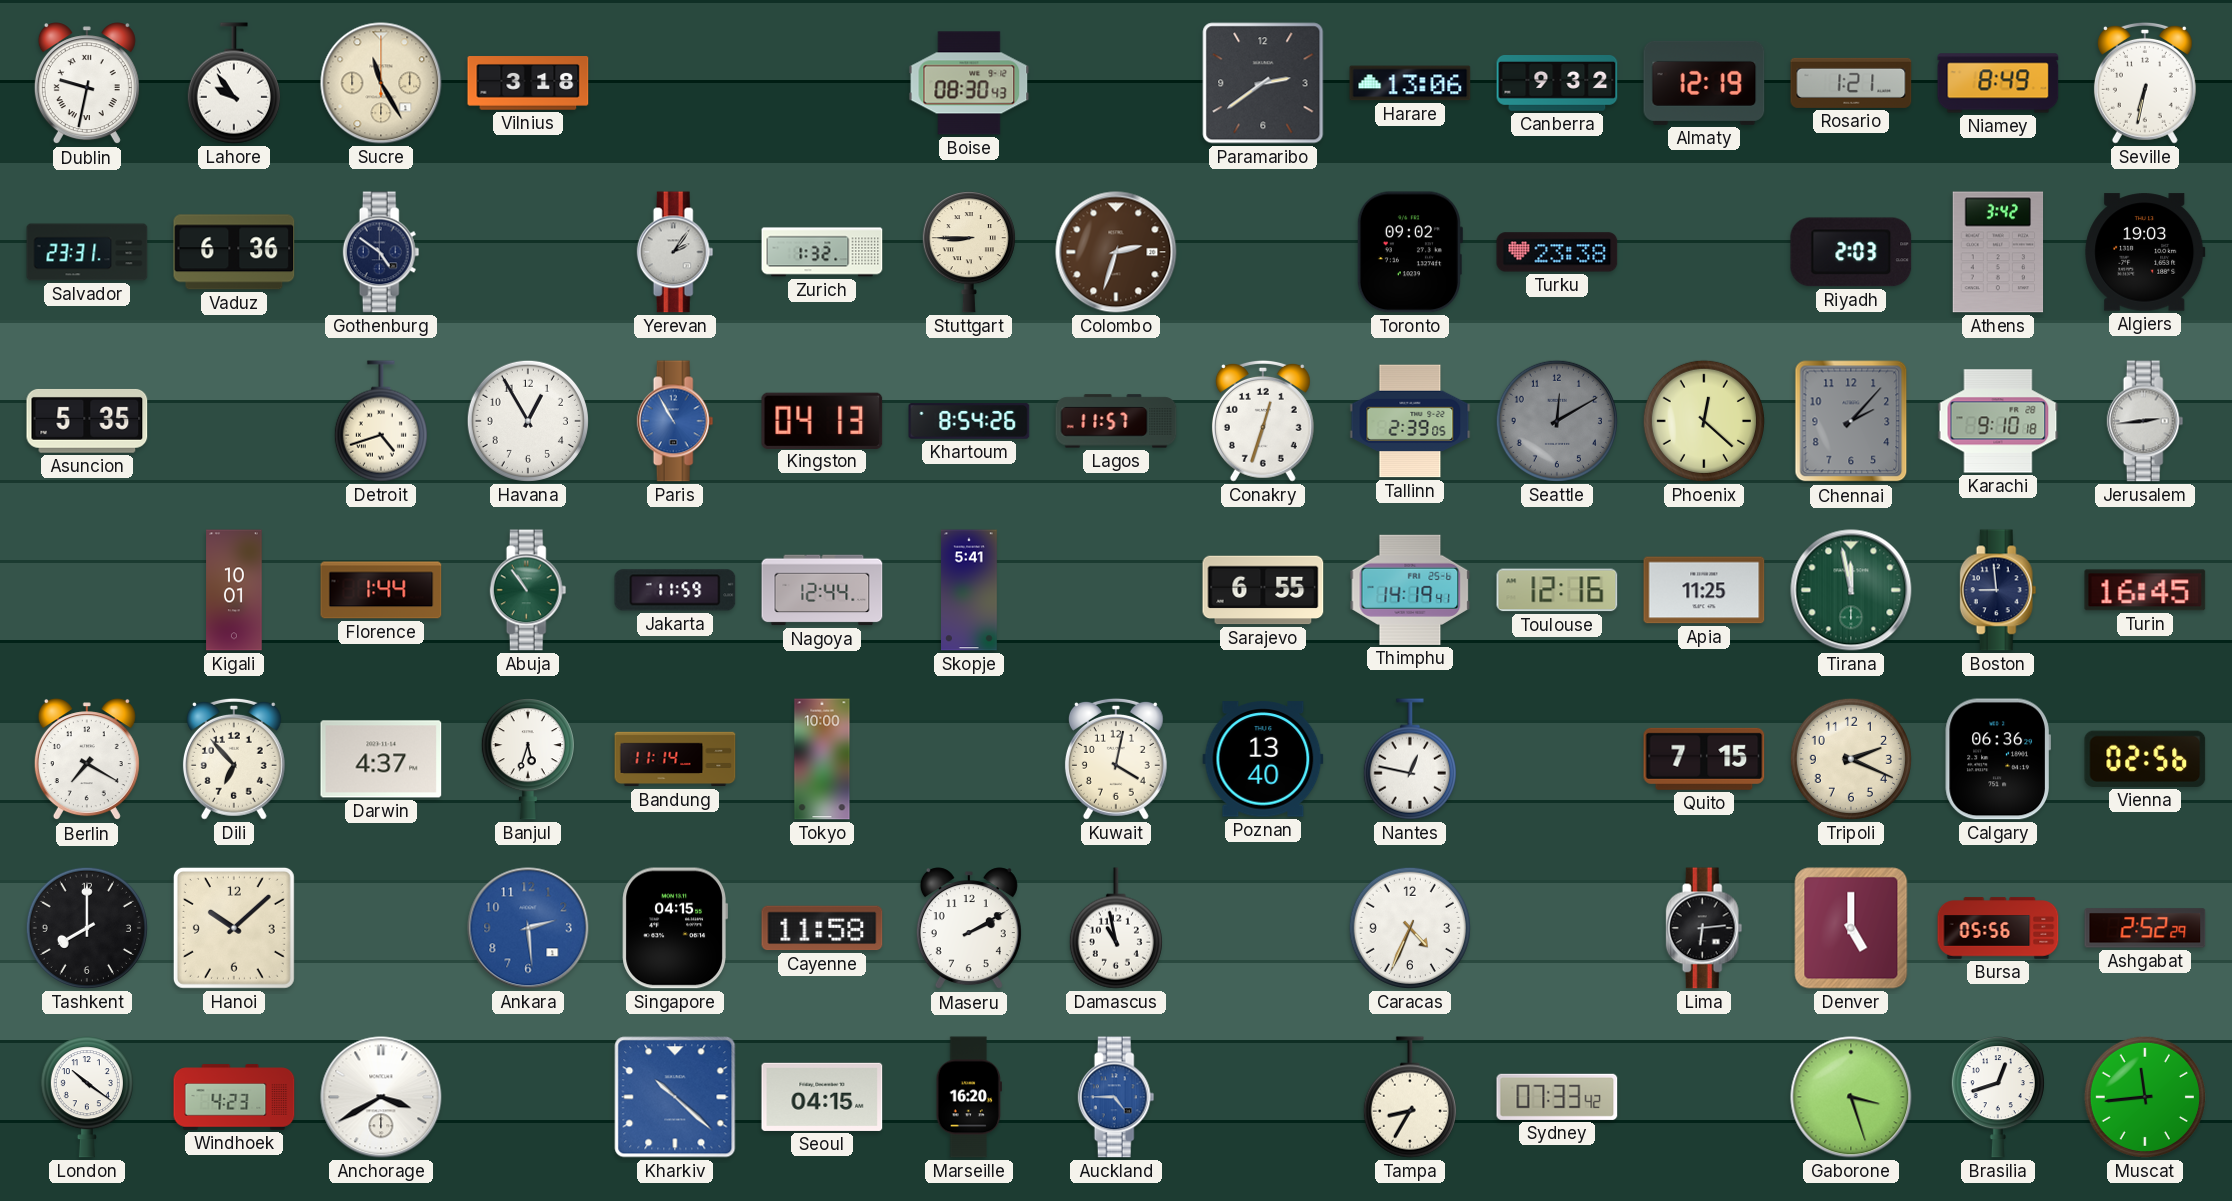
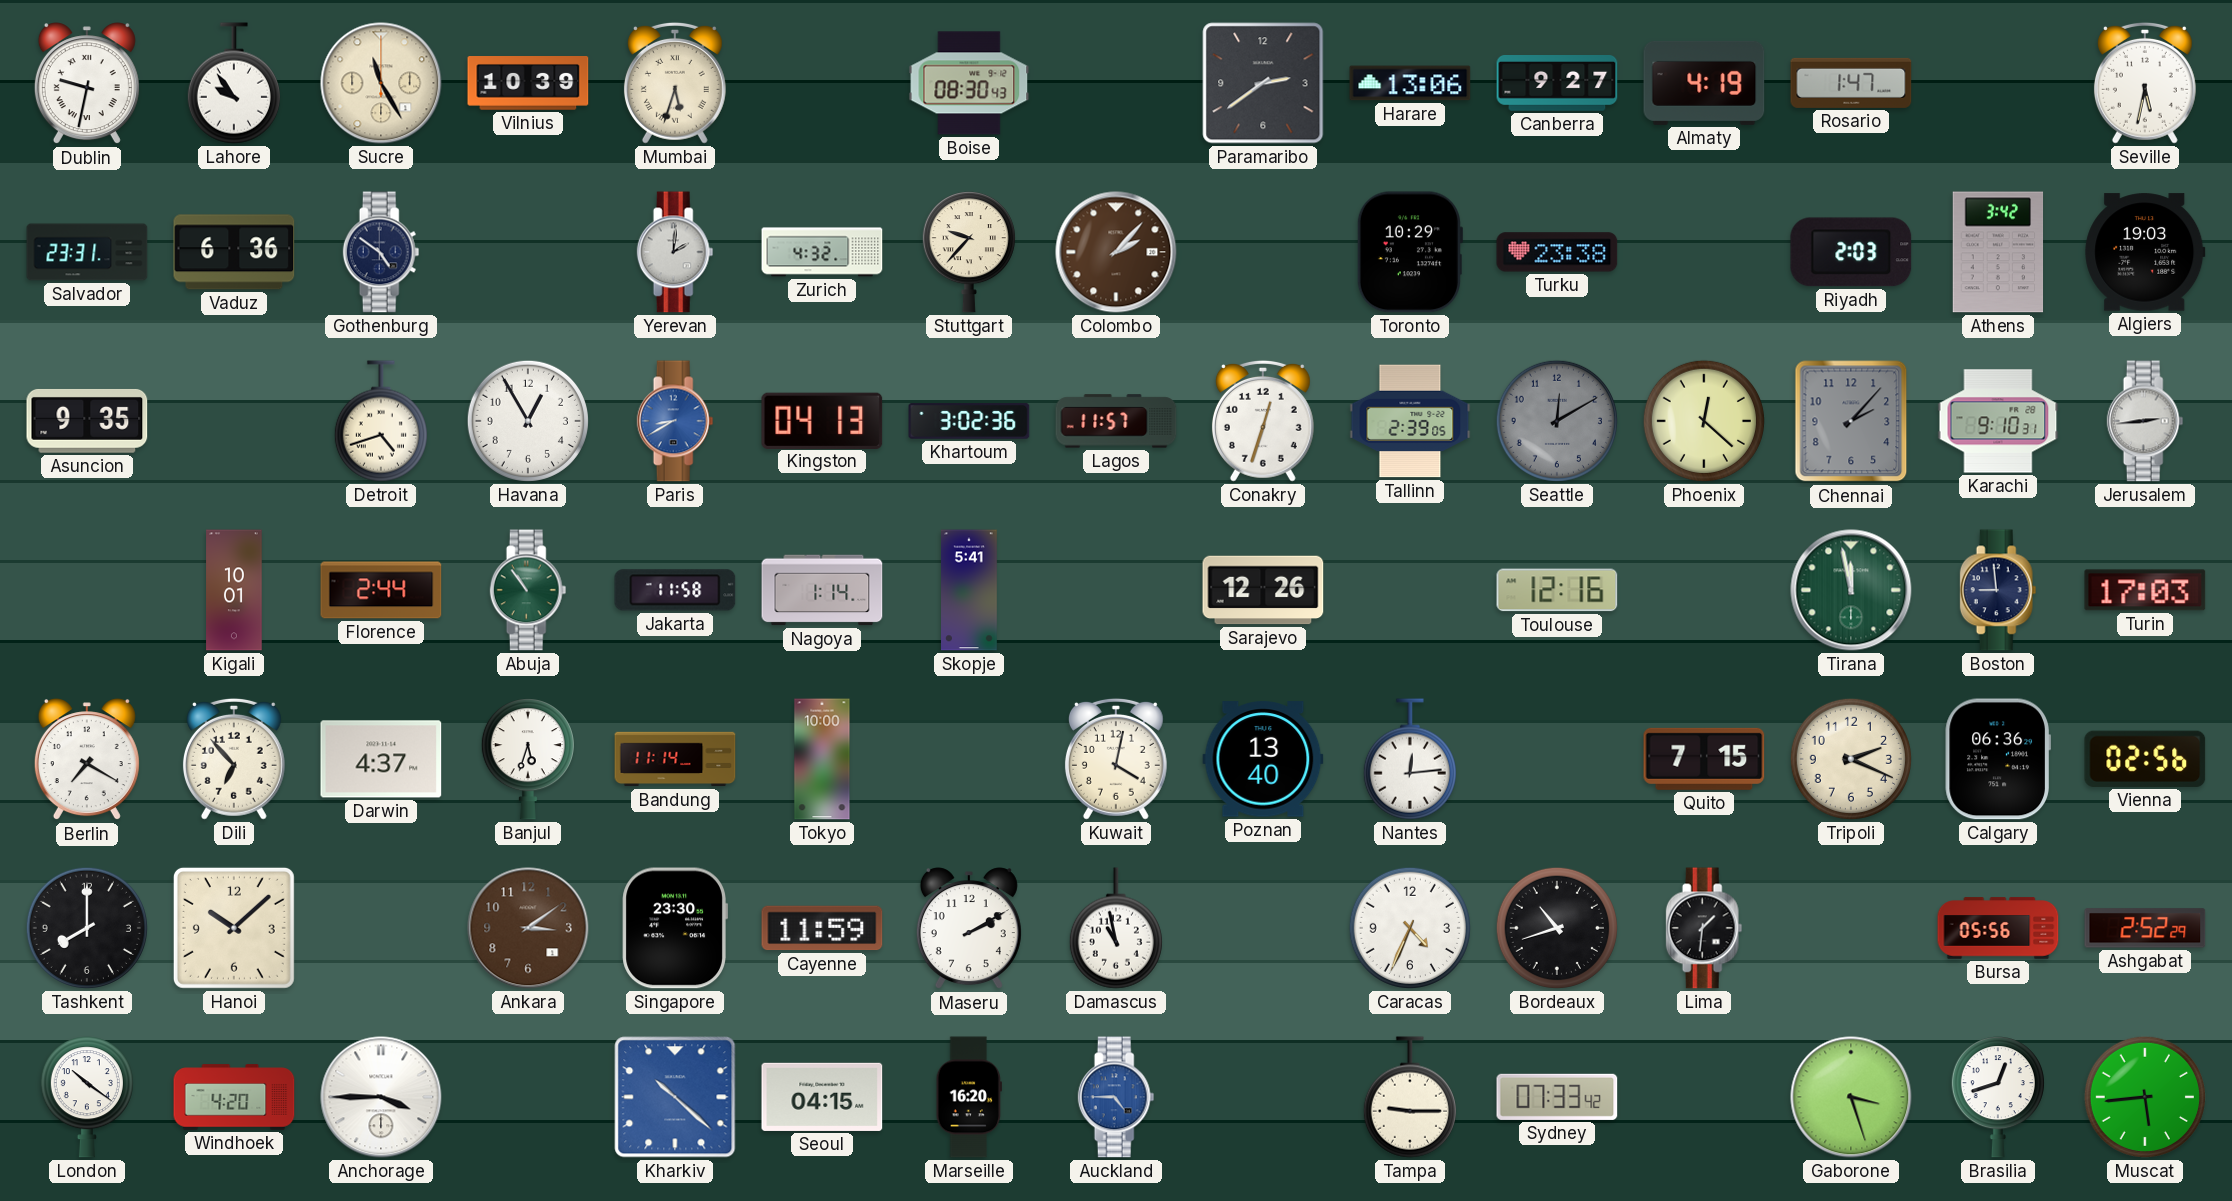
Vilnius: 3:18 -> 10:39 (528, 84)
Mumbai: none -> 5:33 (675, 83)
Canberra: 9:32 -> 9:27 (1557, 84)
Almaty: 12:19 -> 4:19 (1704, 83)
Rosario: 1:21 -> 1:47 (1851, 83)
Niamey: 8:49 -> none (1998, 83)
Seville: 6:32 -> 5:32 (2145, 83)
Yerevan: 2:06 -> 2:01 (675, 252)
Zurich: 1:32 -> 4:32 (822, 252)
Stuttgart: 8:45 -> 9:37 (969, 252)
Colombo: 2:33 -> 2:07 (1116, 252)
Toronto: 09:02 -> 10:29 (1409, 252)
Asuncion: 5:35 -> 9:35 (87, 421)
Paris: 10:55 -> 8:40 (675, 421)
Khartoum: 8:54 -> 3:02 (969, 421)
Karachi: 9:10:18 -> 9:10:31 (1998, 421)
Florence: 1:44 -> 2:44 (381, 590)
Jakarta: 11:59 -> 11:58 (675, 590)
Nagoya: 12:44 -> 1:14 (822, 590)
Sarajevo: 6:55 -> 12:26 (1263, 590)
Thimphu: 14:19 -> none (1410, 590)
Apia: 11:25 -> none (1704, 590)
Turin: 16:45 -> 17:03 (2145, 590)
Nantes: 12:47 -> 12:14 (1410, 759)
Ankara: 2:29 -> 3:09 (528, 928)
Ankara dial: blue -> brown (528, 928)
Singapore: 04:15 -> 23:30 (675, 928)
Cayenne: 11:58 -> 11:59 (822, 928)
Bordeaux: none -> 10:42 (1557, 928)
Lima: 6:14 -> 1:31 (1704, 928)
Denver: 5:00 -> none (1851, 928)
Windhoek: 4:23 -> 4:20 (234, 1097)
Anchorage: 3:40 -> 3:45 (381, 1097)
Tampa: 8:35 -> 9:15 (1410, 1097)
Muscat: 11:44 -> 5:44 (2145, 1097)
